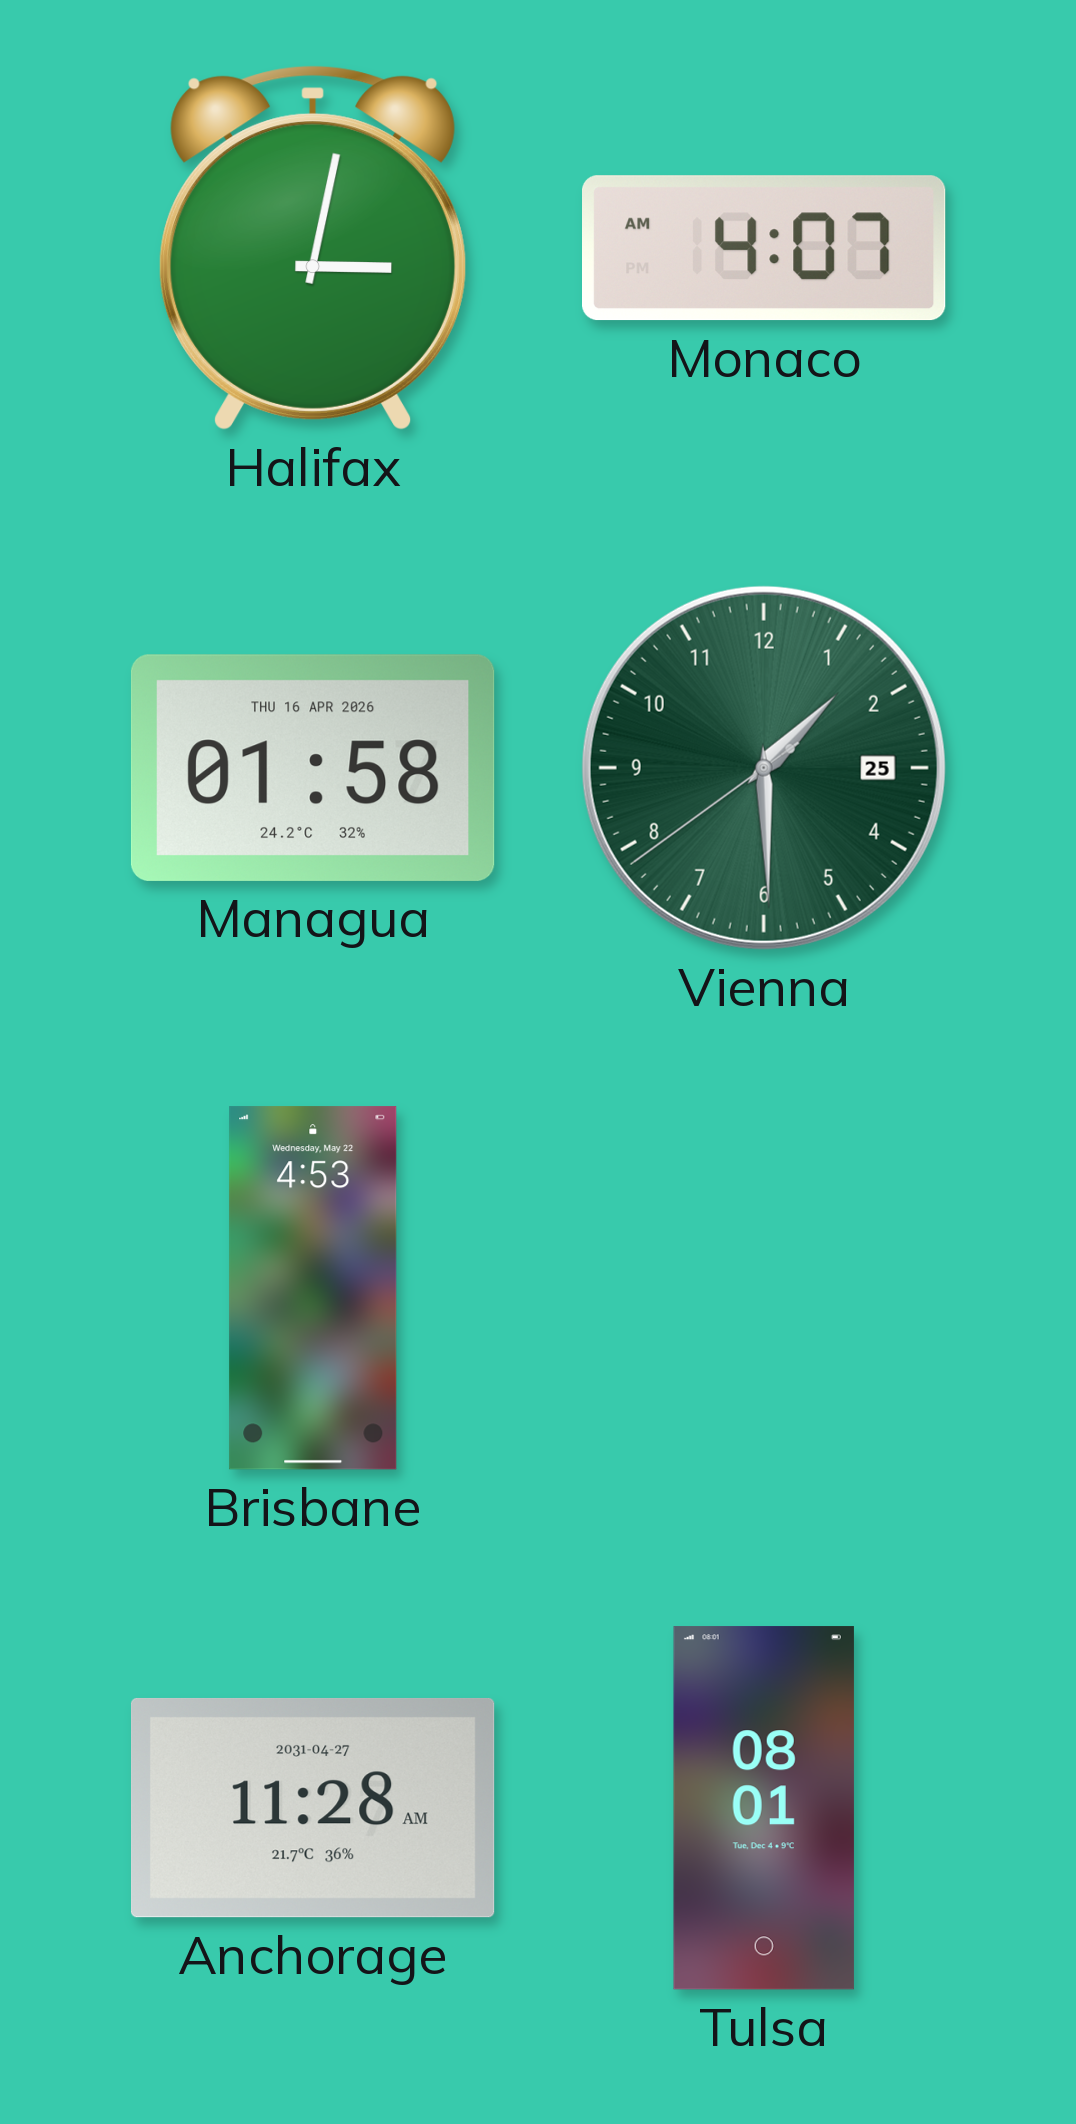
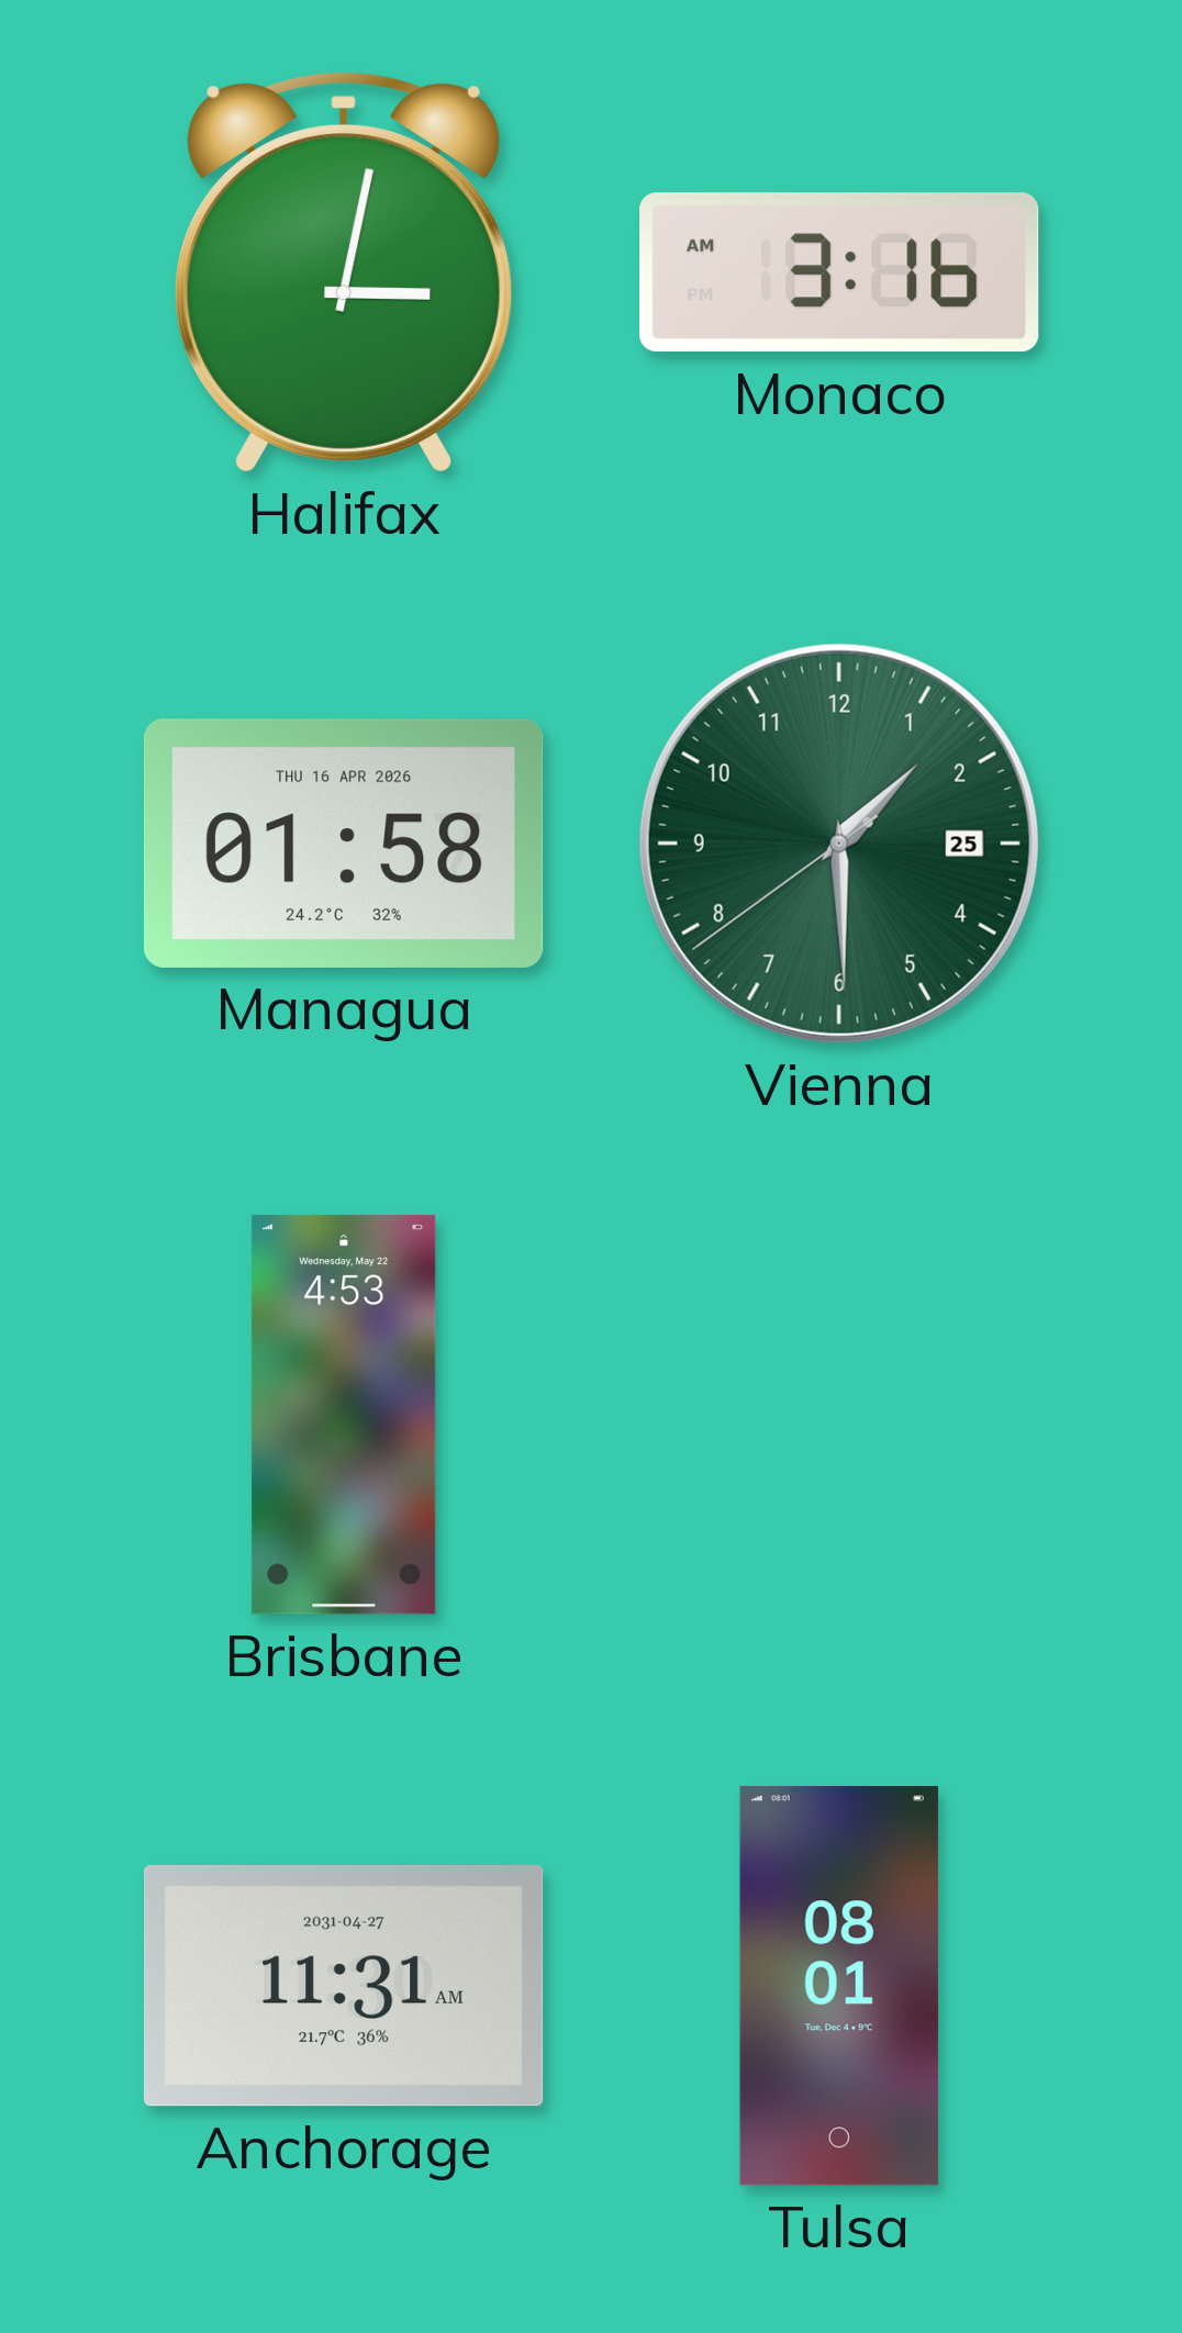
Monaco: 4:07 -> 3:16 (840, 272)
Anchorage: 11:28 -> 11:31 (344, 1986)
